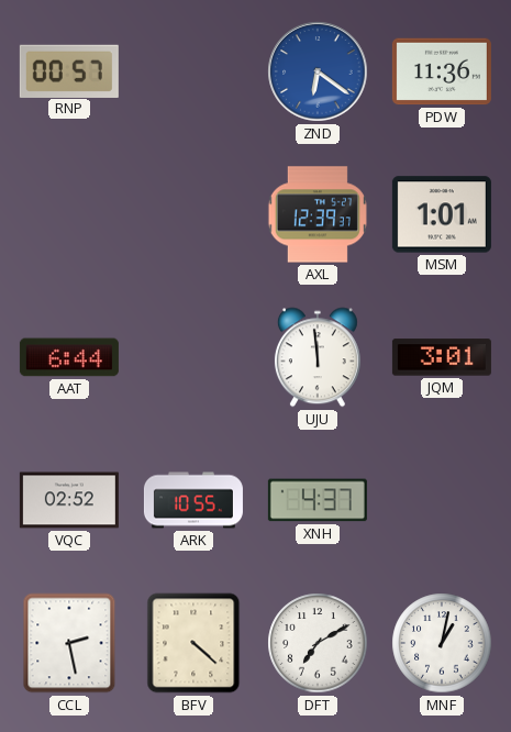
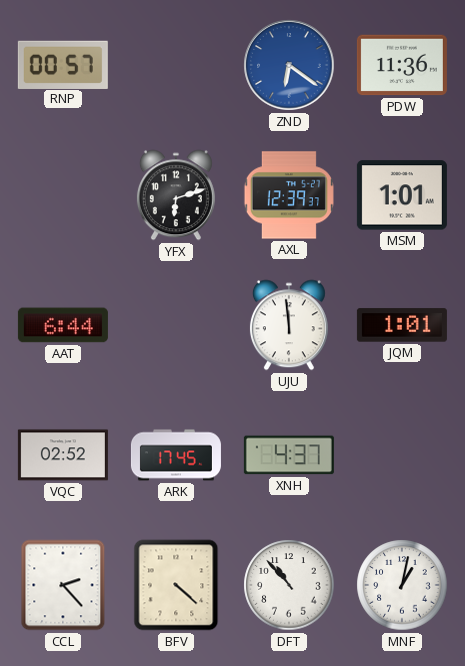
YFX: none -> 6:12 (176, 195)
JQM: 3:01 -> 1:01 (402, 325)
ARK: 10:55 -> 17:45 (176, 455)
CCL: 2:28 -> 2:23 (63, 585)
DFT: 7:10 -> 10:53 (289, 585)
